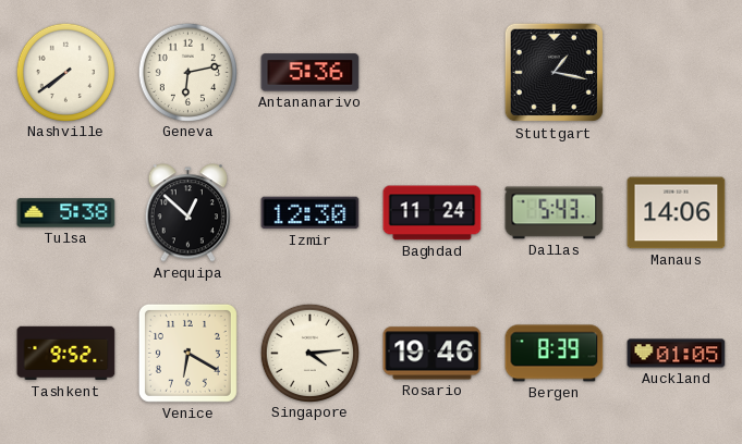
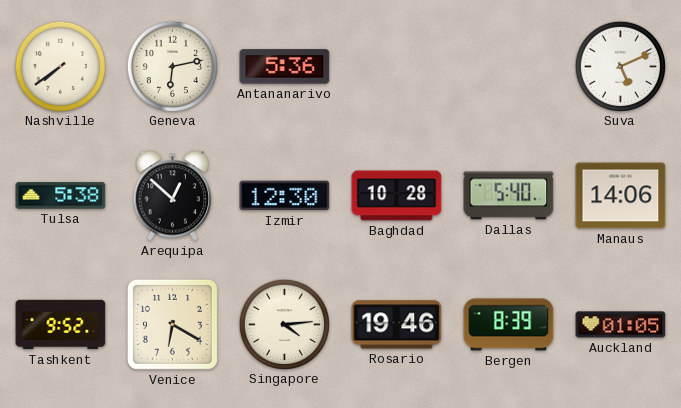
Stuttgart: 1:17 -> none (555, 73)
Suva: none -> 5:11 (620, 66)
Baghdad: 11:24 -> 10:28 (397, 196)
Dallas: 5:43 -> 5:40 (509, 196)
